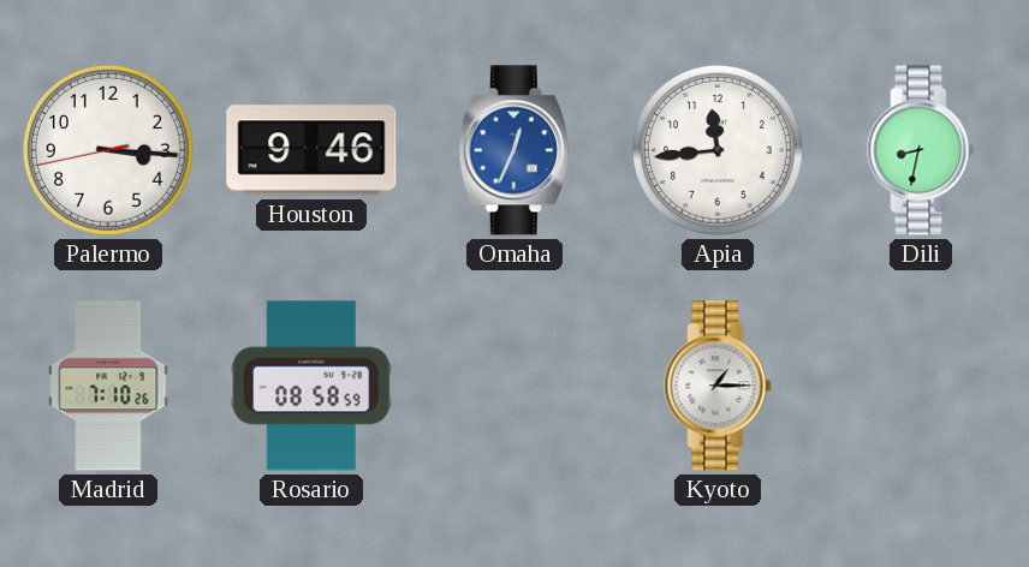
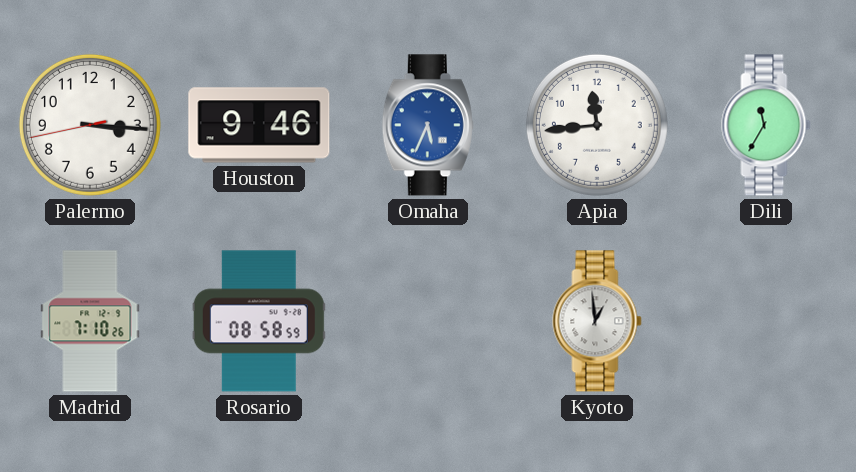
Omaha: 12:34 -> 5:34 (428, 125)
Dili: 8:32 -> 11:35 (766, 125)
Kyoto: 1:15 -> 12:59 (597, 321)
